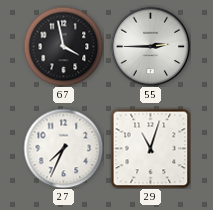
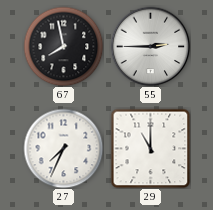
67: 3:58 -> 7:58 (63, 46)
29: 11:03 -> 11:00 (150, 148)
